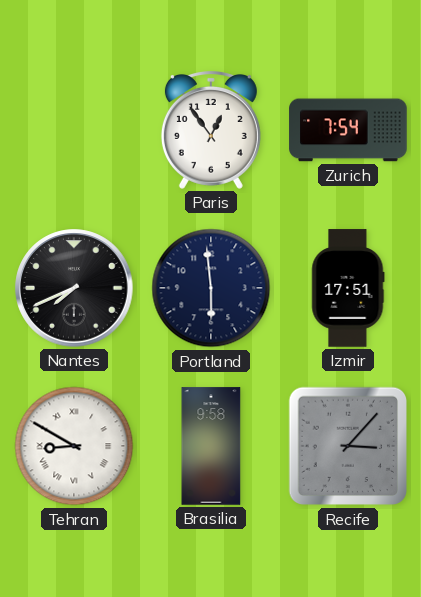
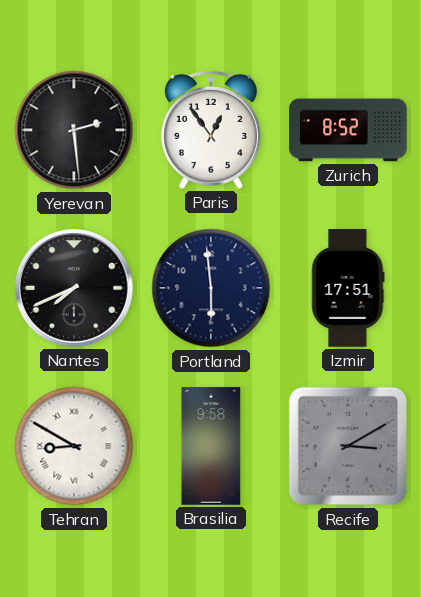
Yerevan: none -> 2:29 (74, 130)
Zurich: 7:54 -> 8:52 (348, 130)
Recife: 3:07 -> 3:10 (348, 446)
